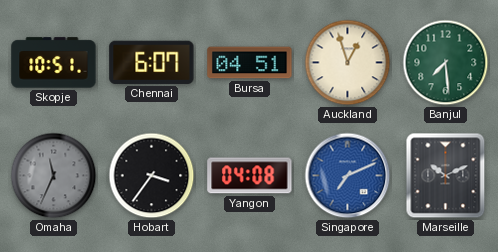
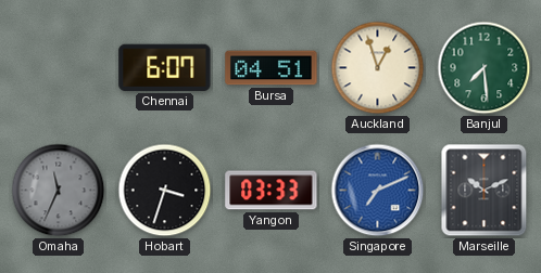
Skopje: 10:51 -> none (54, 63)
Hobart: 3:36 -> 3:33 (165, 191)
Yangon: 04:08 -> 03:33 (272, 191)
